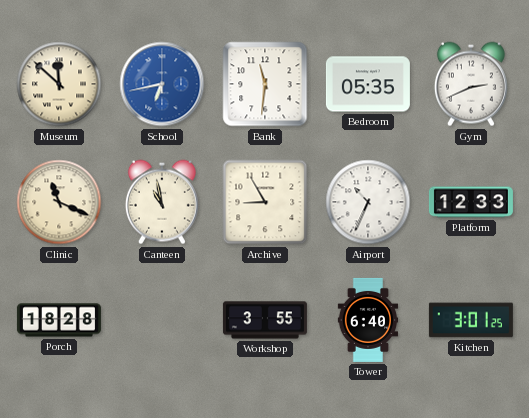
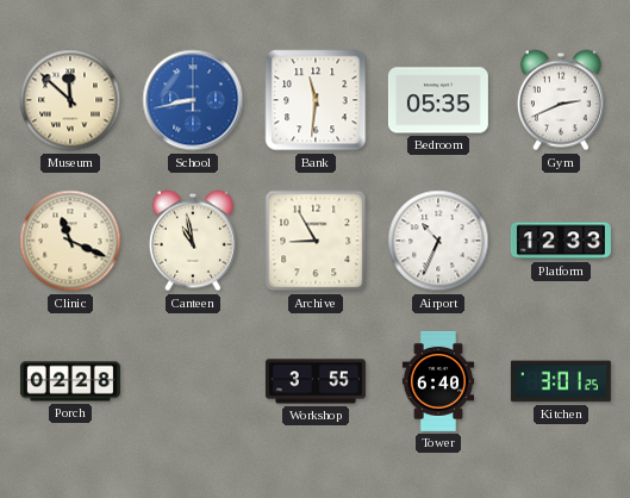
School: 6:43 -> 8:43 (193, 100)
Porch: 18:28 -> 02:28 (70, 381)
